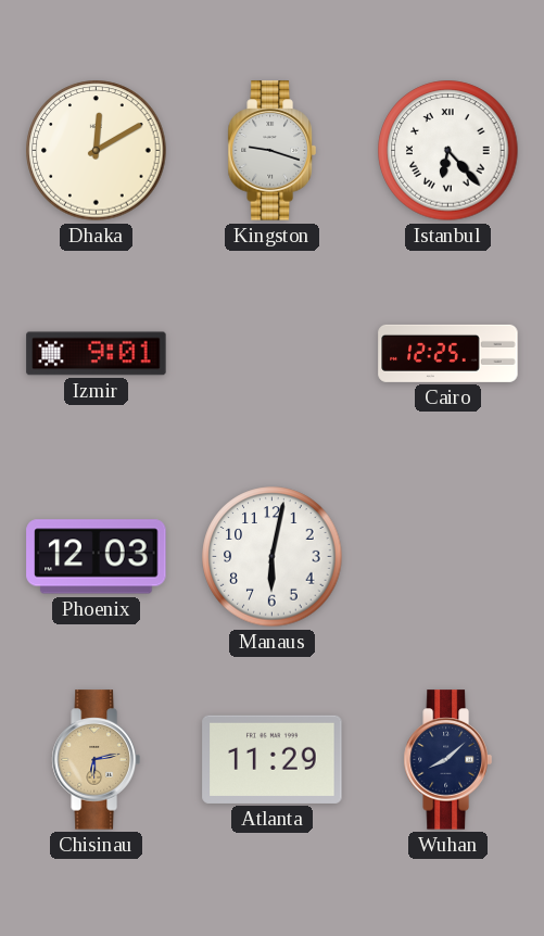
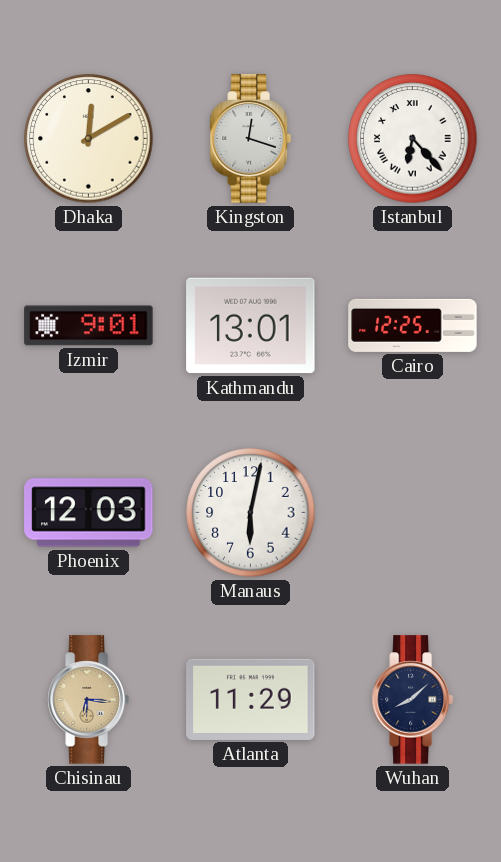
Kingston: 9:18 -> 12:18 (250, 139)
Kathmandu: none -> 13:01 (251, 326)
Chisinau: 6:13 -> 6:16 (88, 700)
